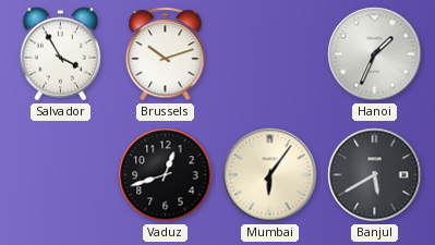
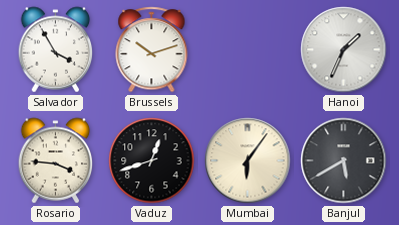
Rosario: none -> 3:46 (56, 161)
